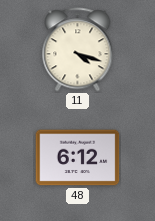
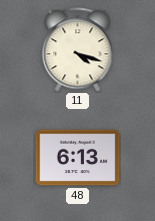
48: 6:12 -> 6:13 (78, 158)
